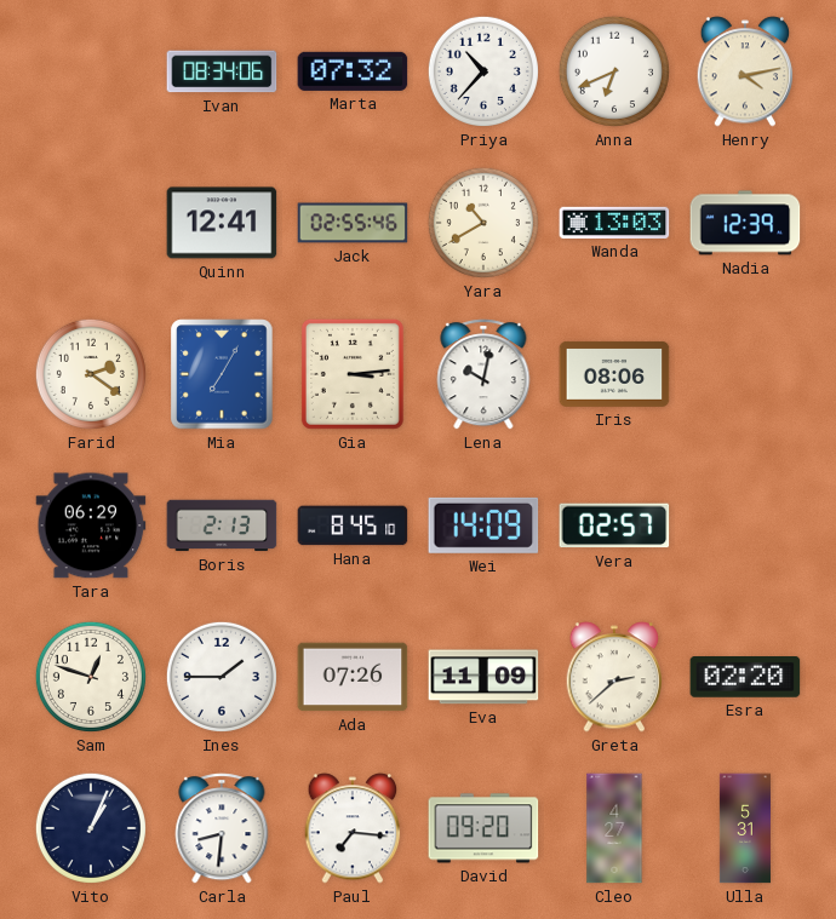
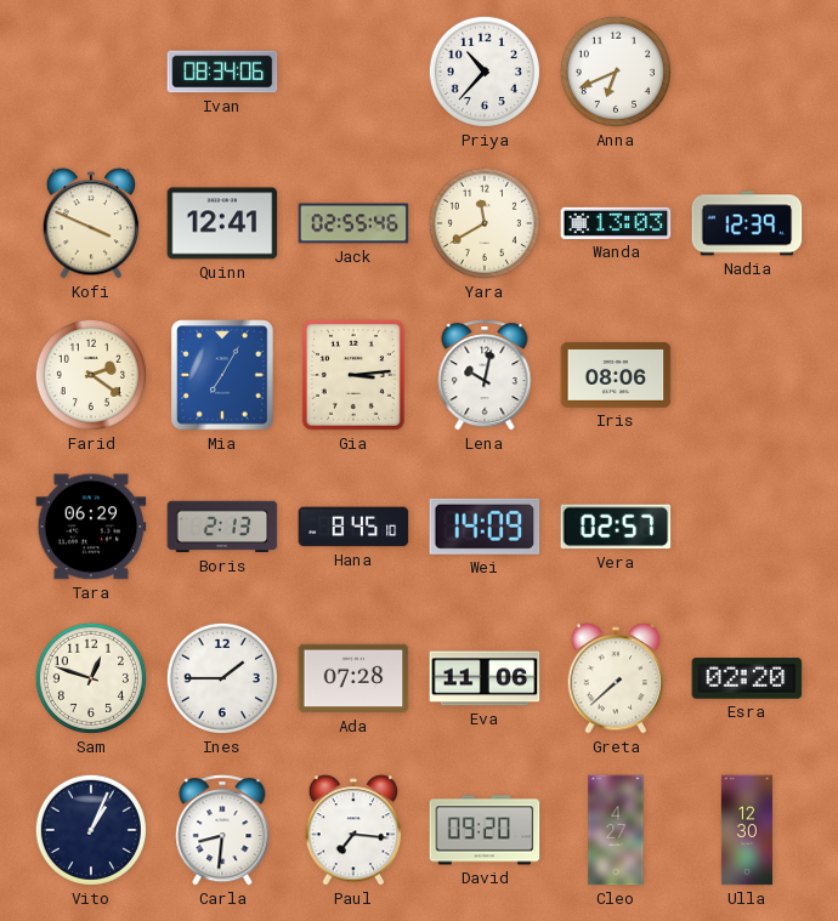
Marta: 07:32 -> none (353, 71)
Henry: 4:13 -> none (745, 71)
Kofi: none -> 3:49 (91, 223)
Yara: 10:40 -> 11:40 (485, 223)
Ada: 07:26 -> 07:28 (353, 678)
Eva: 11:09 -> 11:06 (485, 678)
Greta: 2:38 -> 7:38 (616, 678)
Ulla: 5:31 -> 12:30 (747, 830)
